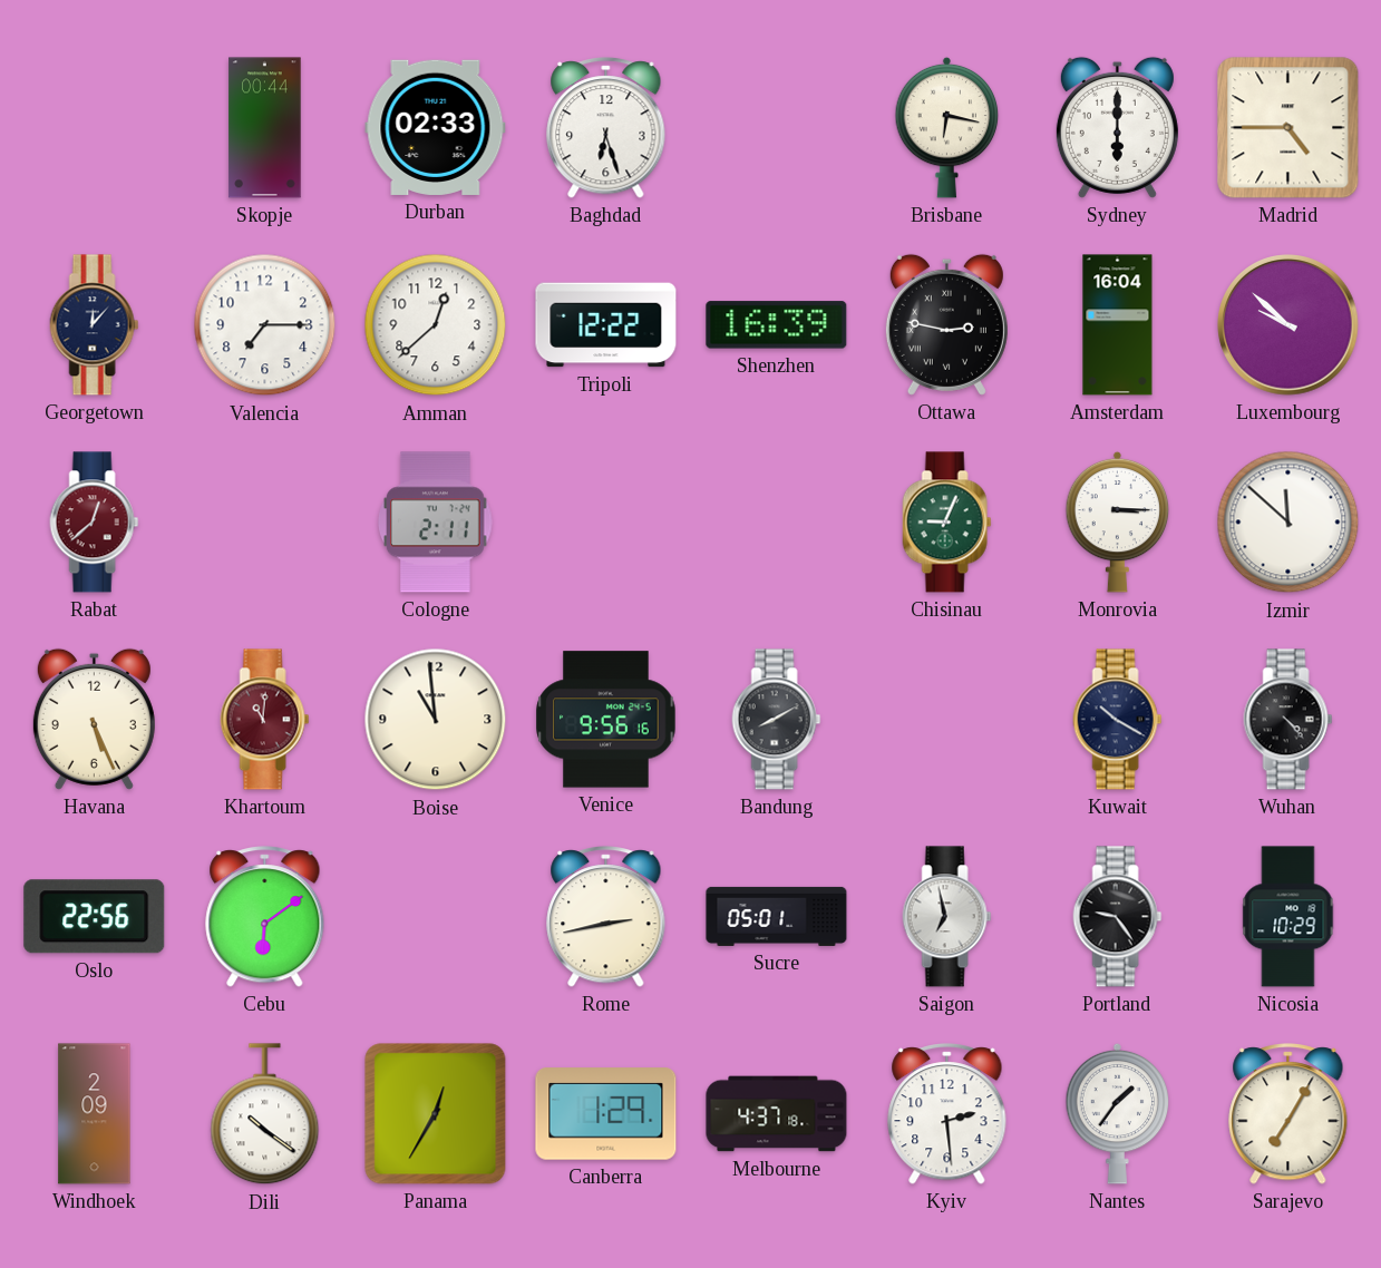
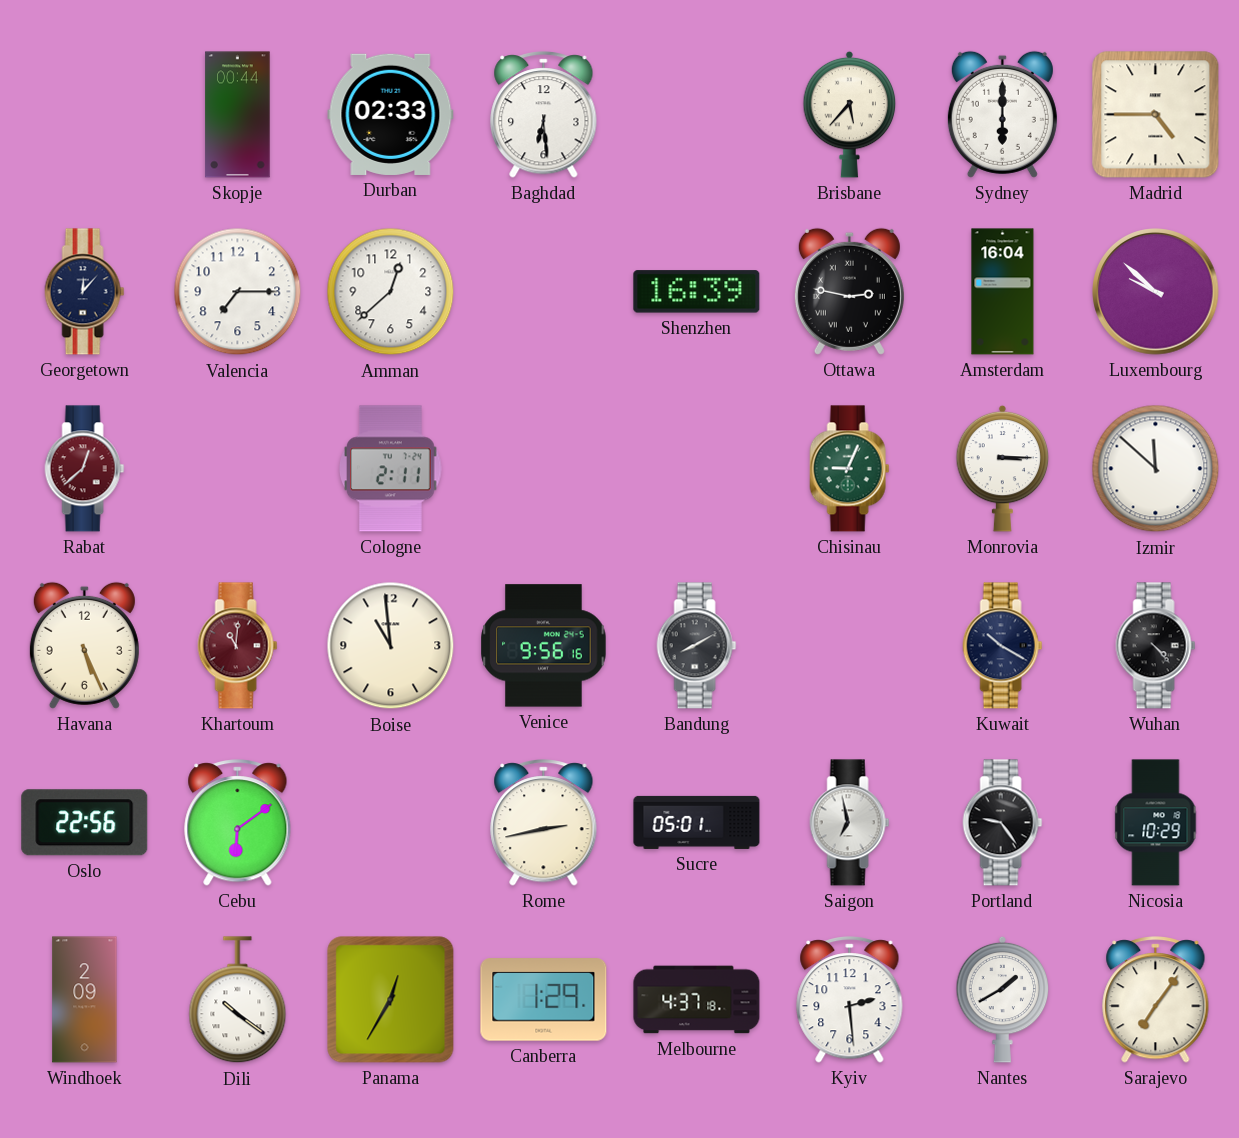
Baghdad: 6:27 -> 6:29 (544, 115)
Brisbane: 6:17 -> 5:37 (850, 114)
Tripoli: 12:22 -> none (606, 325)
Nantes: 1:36 -> 1:40 (1003, 999)
Sarajevo: 7:05 -> 7:06 (1156, 1000)
